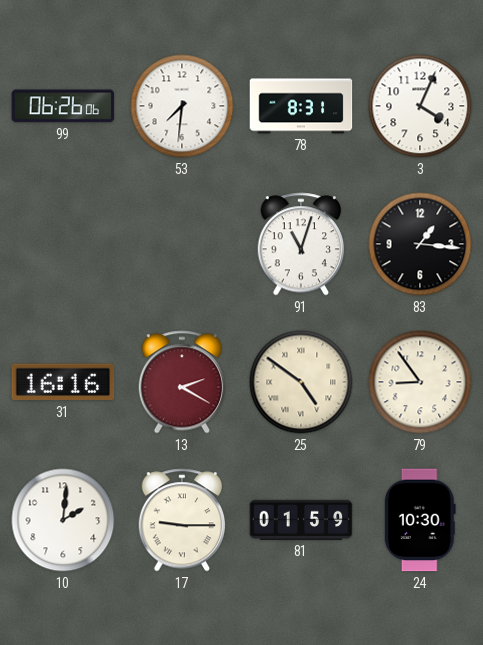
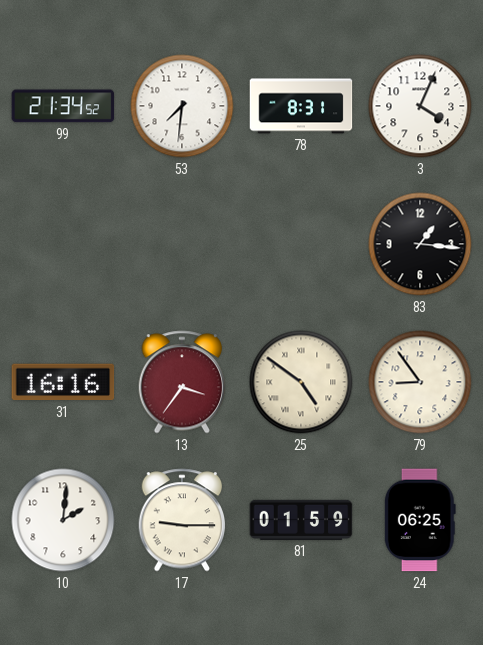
99: 06:26 -> 21:34 (63, 106)
91: 11:03 -> none (301, 244)
13: 2:20 -> 3:36 (182, 382)
24: 10:30 -> 06:25 (420, 520)
